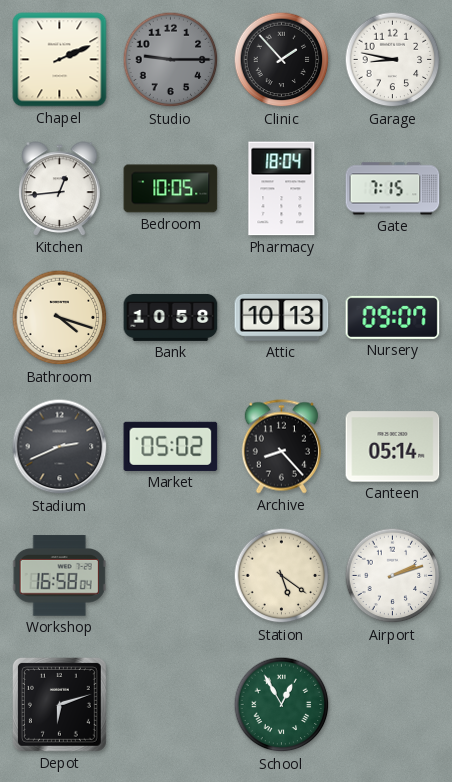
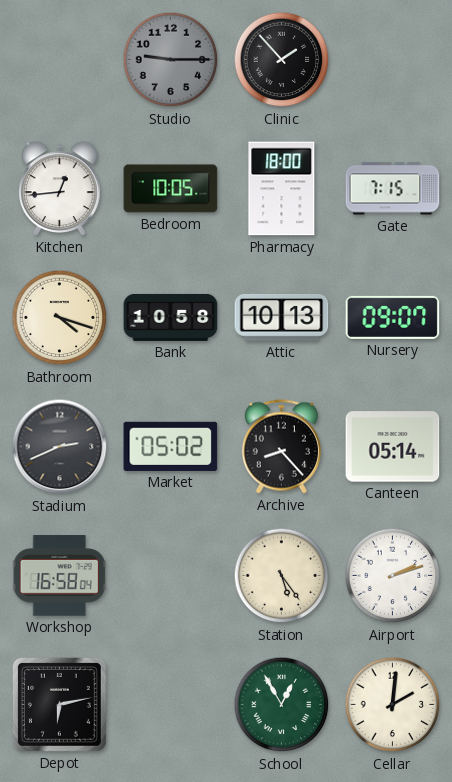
Chapel: 2:11 -> none (60, 60)
Garage: 8:47 -> none (393, 60)
Pharmacy: 18:04 -> 18:00 (282, 189)
Station: 5:21 -> 5:24 (282, 576)
Depot: 6:12 -> 6:13 (59, 704)
Cellar: none -> 2:01 (393, 705)
